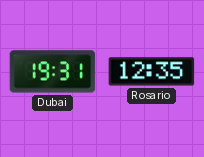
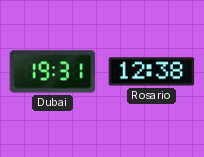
Rosario: 12:35 -> 12:38 (152, 72)
